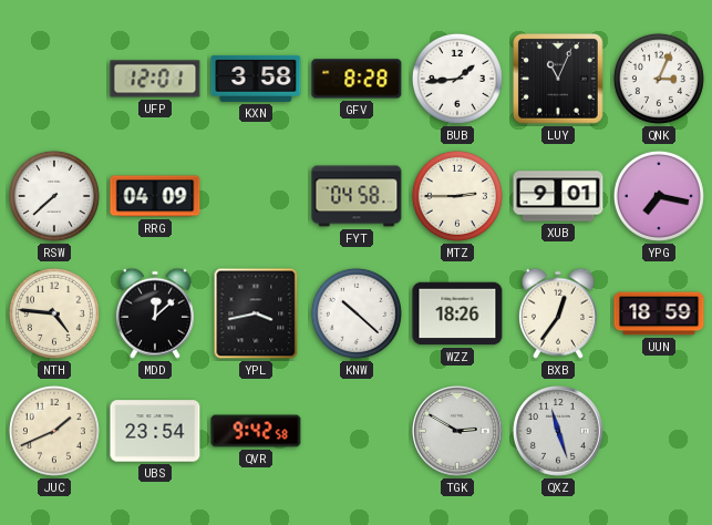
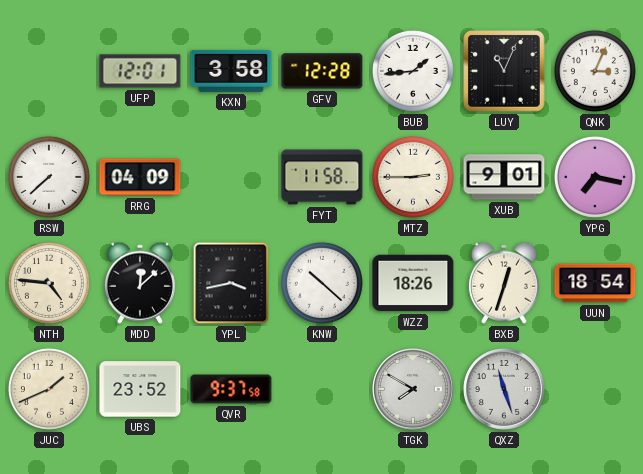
GFV: 8:28 -> 12:28 (322, 71)
FYT: 04:58 -> 11:58 (322, 177)
BXB: 12:36 -> 12:33 (504, 283)
UUN: 18:59 -> 18:54 (595, 283)
UBS: 23:54 -> 23:52 (140, 389)
QVR: 9:42 -> 9:37 (231, 389)
TGK: 2:50 -> 7:50 (414, 390)
